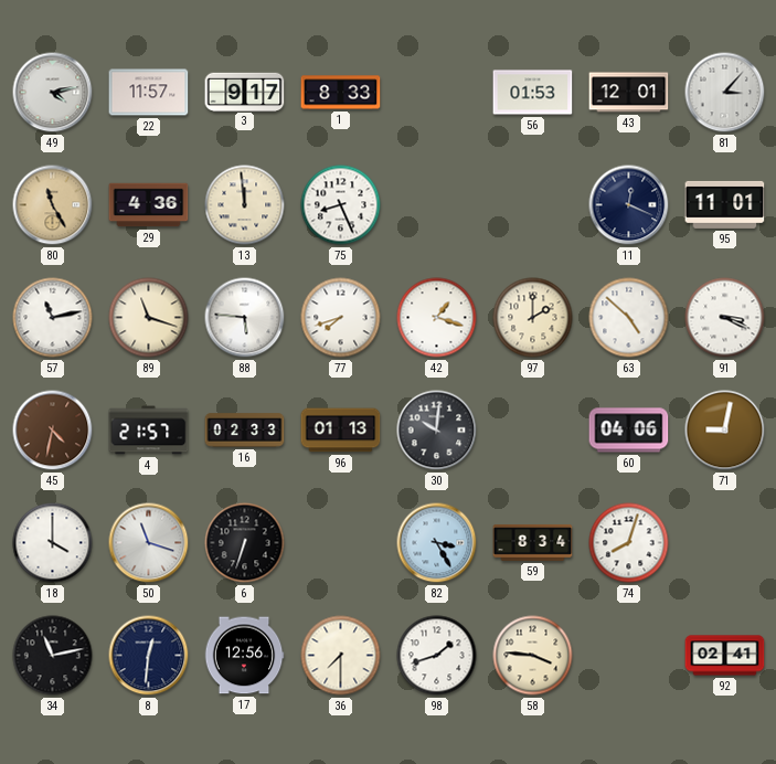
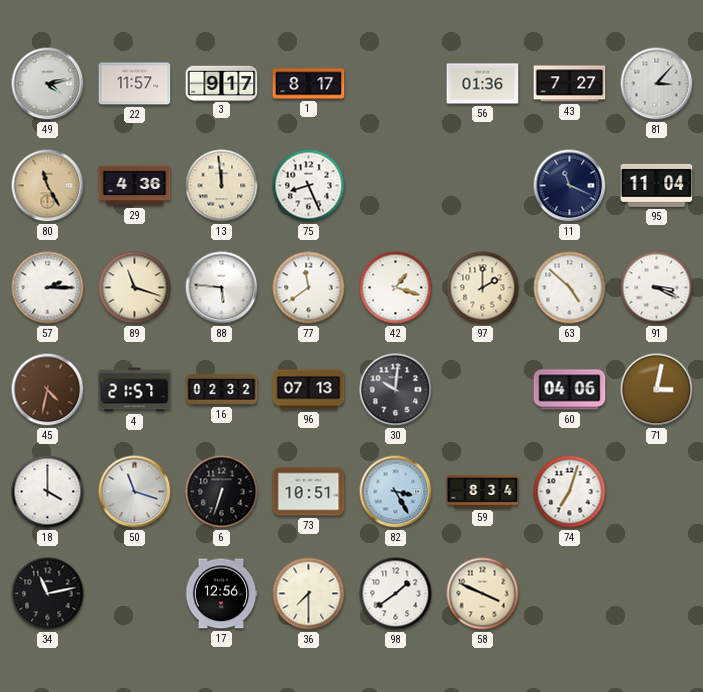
1: 8:33 -> 8:17 (309, 84)
56: 01:53 -> 01:36 (483, 84)
43: 12:01 -> 7:27 (570, 84)
11: 12:19 -> 11:19 (570, 186)
95: 11:01 -> 11:04 (657, 185)
57: 11:13 -> 2:15 (48, 288)
77: 7:42 -> 11:39 (309, 288)
16: 02:33 -> 02:32 (222, 390)
96: 01:13 -> 07:13 (309, 390)
71: 9:02 -> 3:02 (657, 390)
73: none -> 10:51 (309, 492)
74: 8:03 -> 7:03 (570, 492)
8: 12:31 -> none (149, 656)
98: 1:42 -> 1:39 (396, 594)
58: 3:46 -> 3:49 (483, 594)
92: 02:41 -> none (725, 656)
